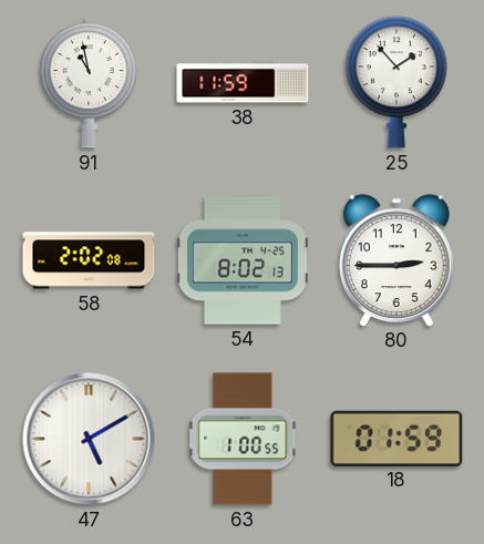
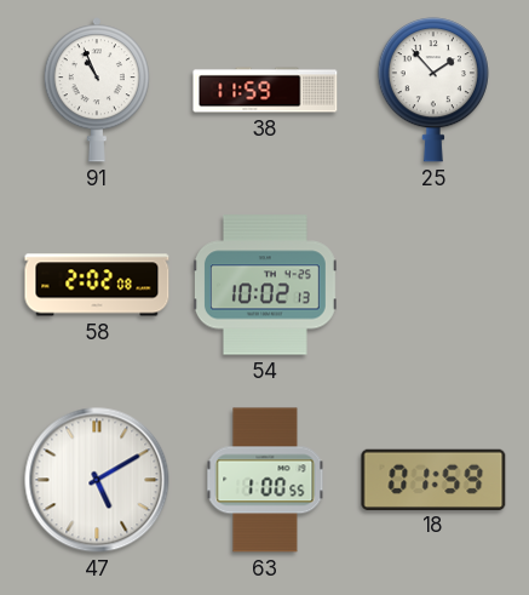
91: 10:58 -> 10:56 (97, 90)
54: 8:02 -> 10:02 (265, 285)
80: 2:45 -> none (397, 260)
